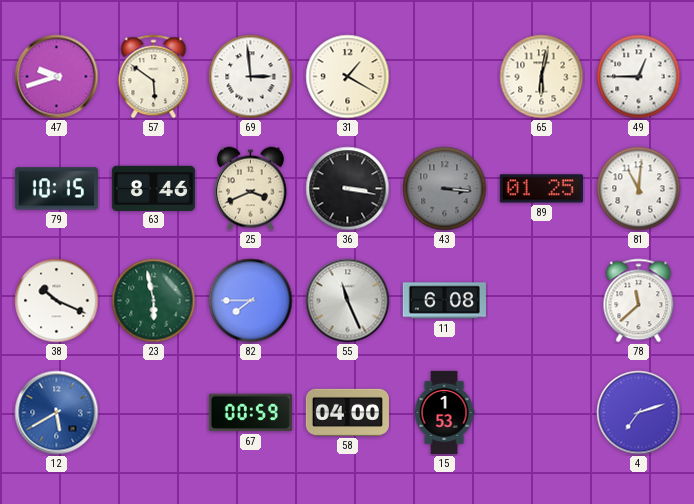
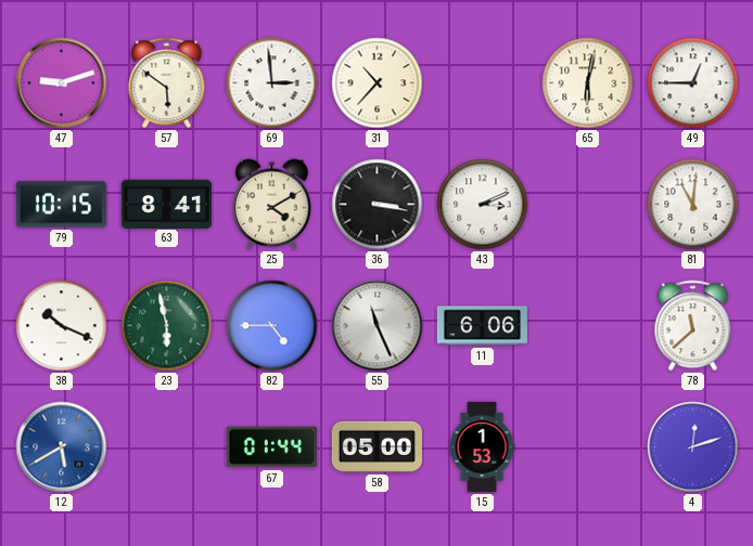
47: 9:42 -> 9:12 (62, 83)
31: 1:20 -> 10:37 (378, 83)
63: 8:46 -> 8:41 (166, 204)
25: 3:41 -> 4:10 (271, 205)
43: 3:16 -> 3:11 (483, 205)
43 dial: grey -> white (483, 205)
89: 01:25 -> none (541, 189)
82: 7:45 -> 4:45 (272, 326)
11: 6:08 -> 6:06 (482, 326)
67: 00:59 -> 01:44 (271, 447)
58: 04:00 -> 05:00 (376, 446)
4: 7:12 -> 12:12 (693, 447)
